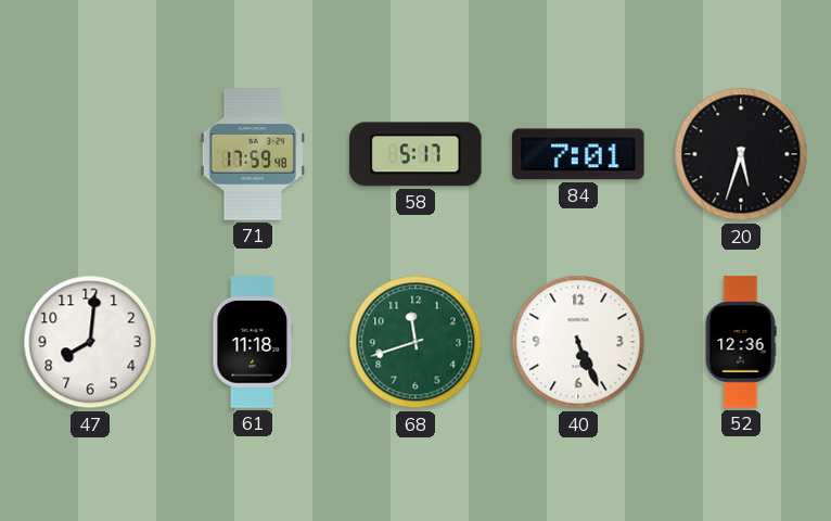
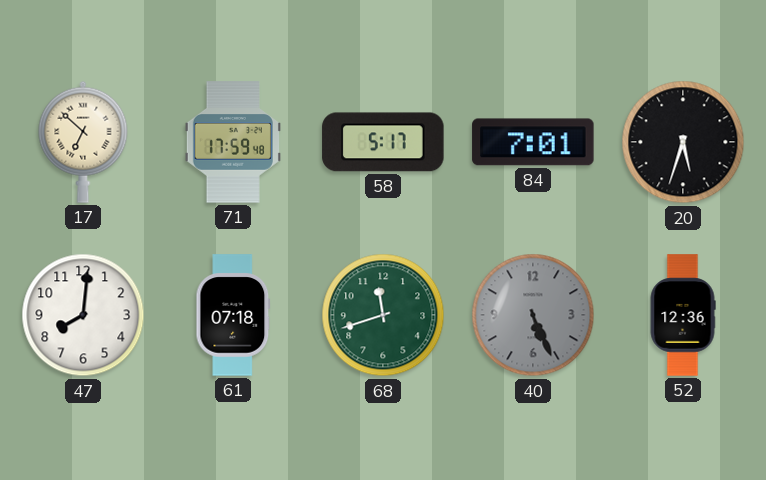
17: none -> 6:52 (83, 142)
61: 11:18 -> 07:18 (233, 315)
40 dial: white -> grey (533, 315)
